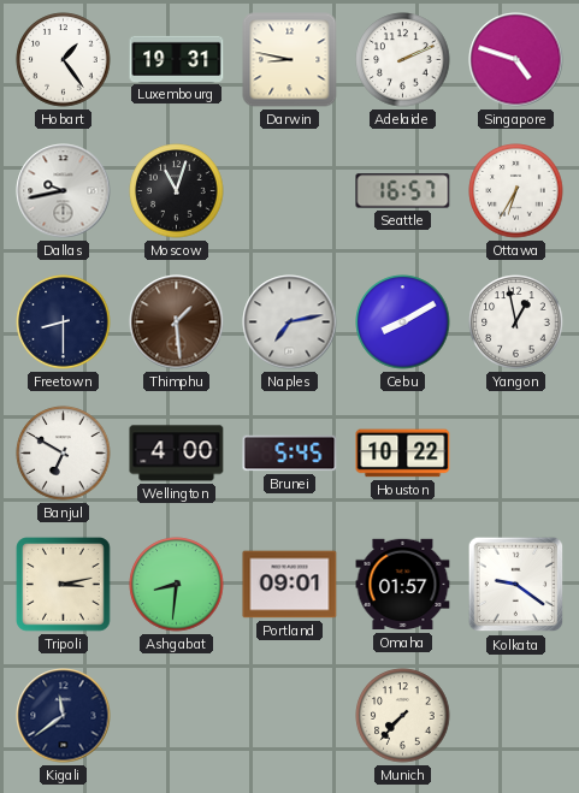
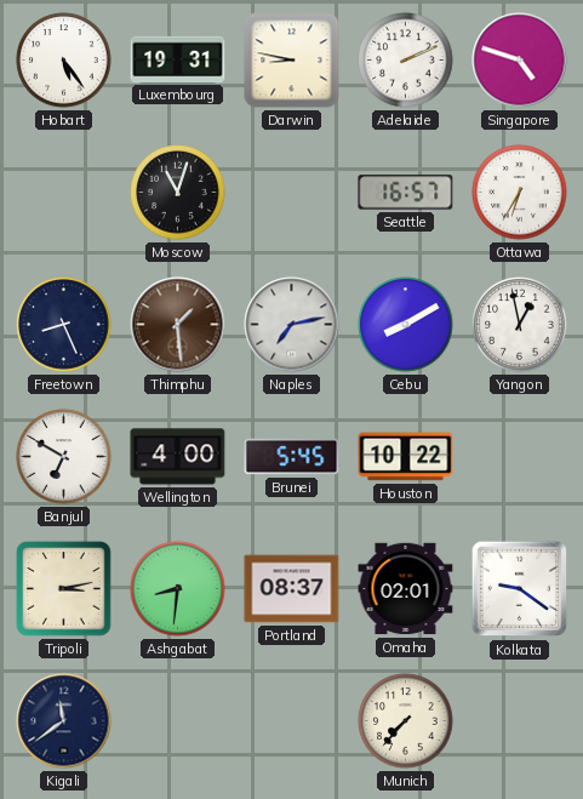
Hobart: 1:24 -> 5:24 (64, 61)
Dallas: 9:43 -> none (64, 191)
Freetown: 8:30 -> 8:26 (64, 325)
Portland: 09:01 -> 08:37 (292, 589)
Omaha: 01:57 -> 02:01 (406, 589)
